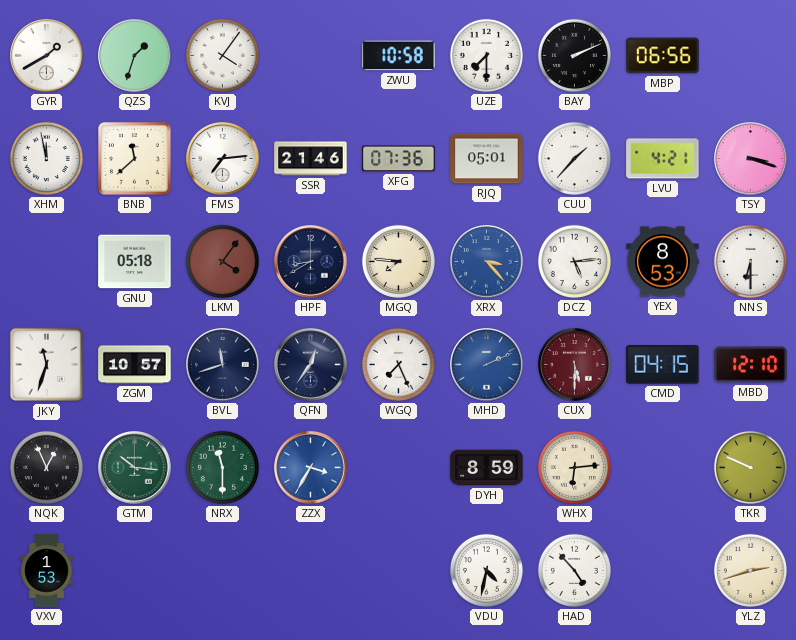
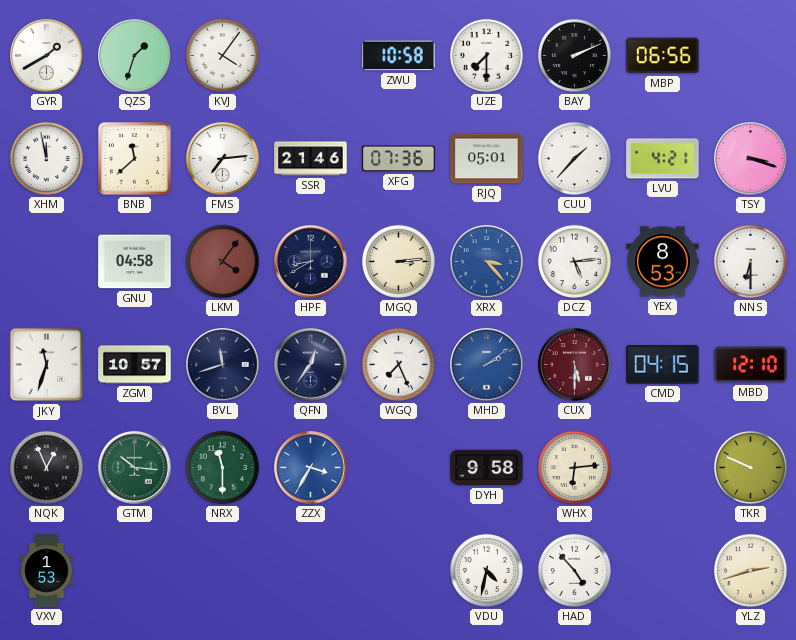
GNU: 05:18 -> 04:58 (135, 262)
MGQ: 7:46 -> 3:14 (398, 261)
MHD: 2:11 -> 2:09 (487, 365)
DYH: 8:59 -> 9:58 (487, 468)
